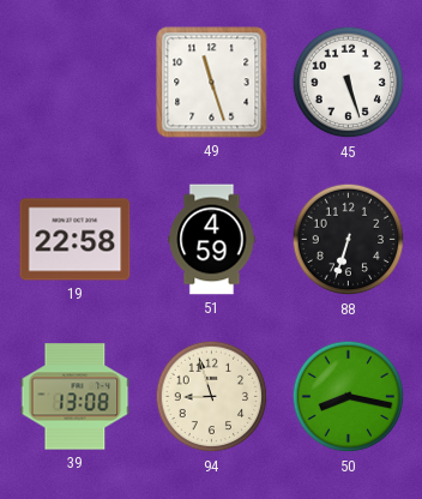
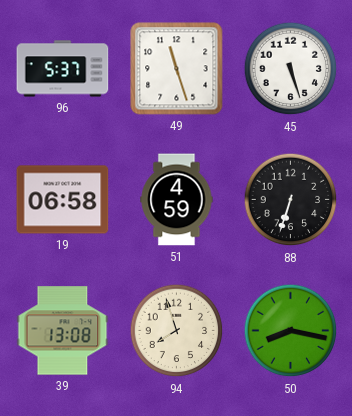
96: none -> 5:37 (63, 69)
19: 22:58 -> 06:58 (63, 200)
94: 8:57 -> 7:57 (177, 331)
